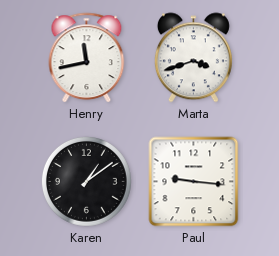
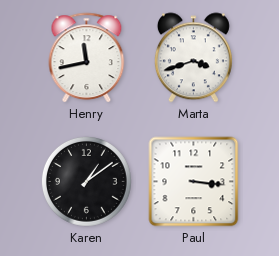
Paul: 9:16 -> 3:16 (194, 182)
